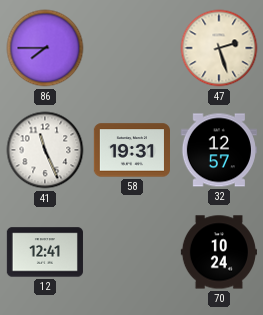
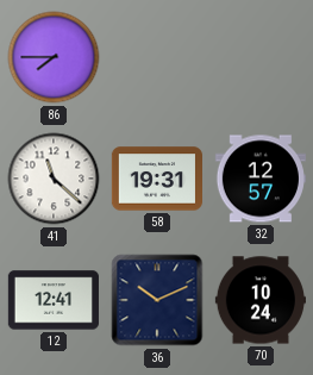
47: 2:27 -> none (219, 48)
41: 11:26 -> 11:22 (54, 179)
36: none -> 10:11 (157, 300)
